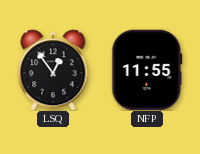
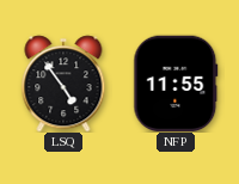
LSQ: 12:54 -> 4:54 (63, 84)
